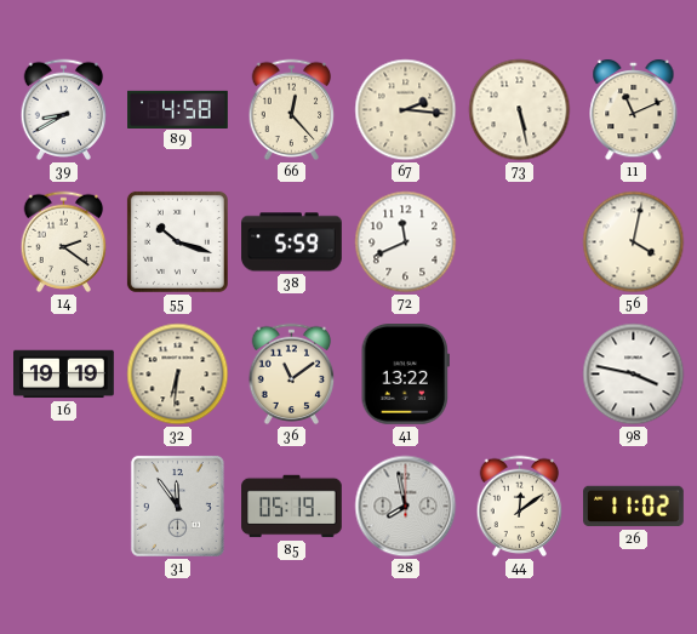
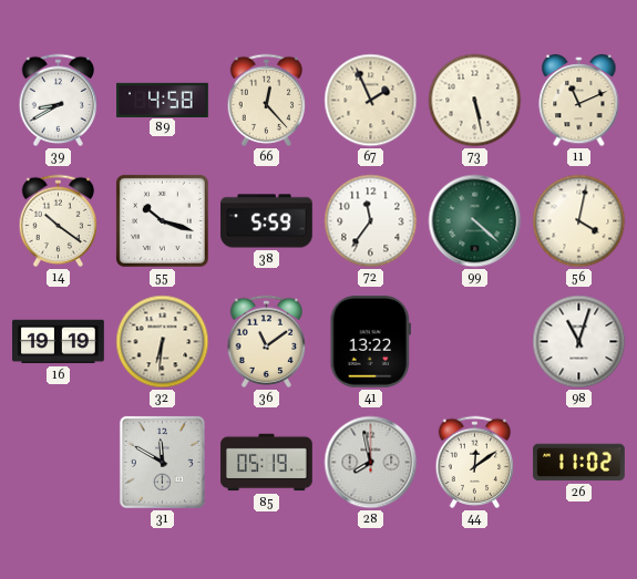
67: 2:16 -> 1:56 (371, 101)
14: 2:21 -> 10:21 (59, 221)
72: 11:41 -> 11:36 (371, 221)
99: none -> 4:22 (475, 221)
98: 3:47 -> 11:03 (579, 342)
31: 11:54 -> 11:50 (162, 462)
